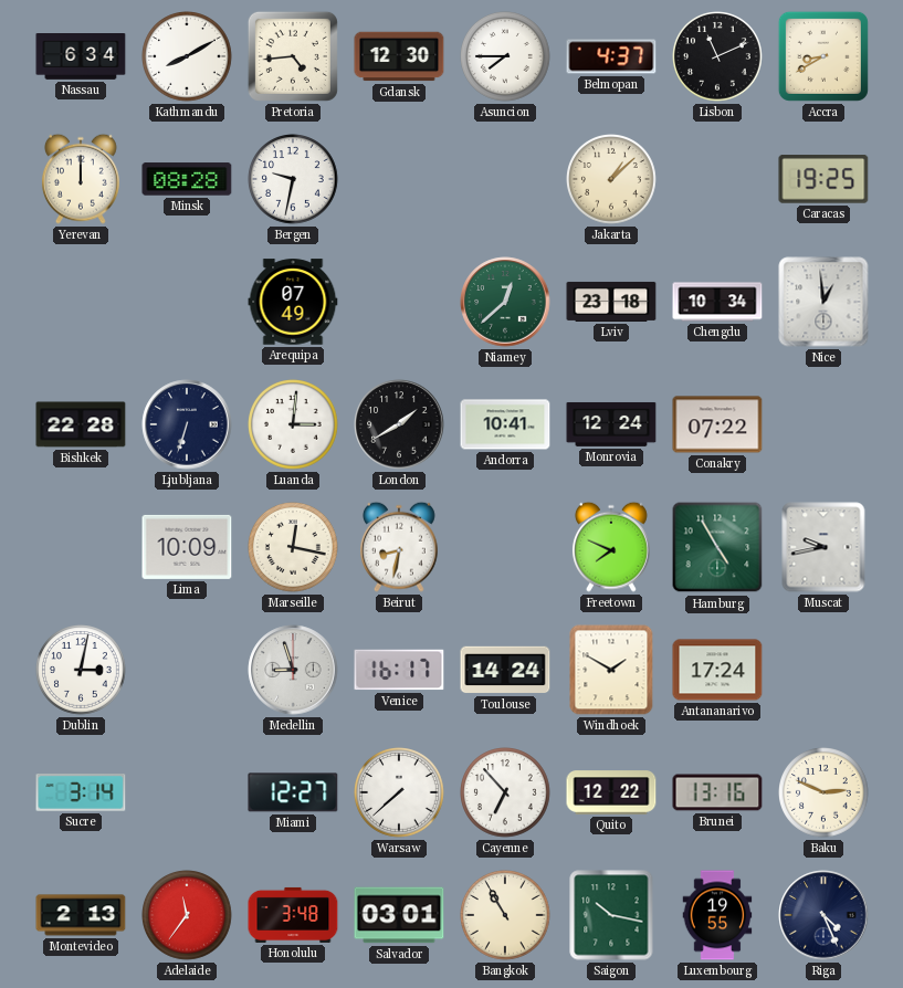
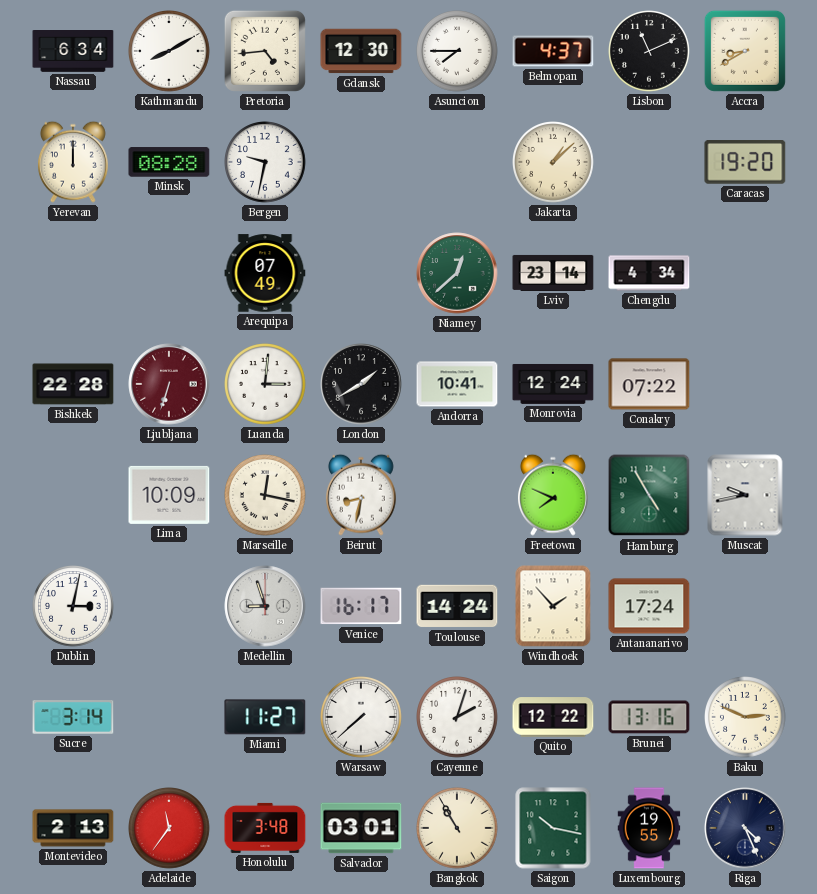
Caracas: 19:25 -> 19:20 (745, 163)
Lviv: 23:18 -> 23:14 (553, 273)
Chengdu: 10:34 -> 4:34 (649, 273)
Nice: 12:59 -> none (823, 302)
Ljubljana dial: navy -> burgundy (169, 384)
Windhoek: 1:50 -> 1:53 (553, 606)
Miami: 12:27 -> 11:27 (265, 717)
Cayenne: 6:53 -> 2:03 (458, 718)
